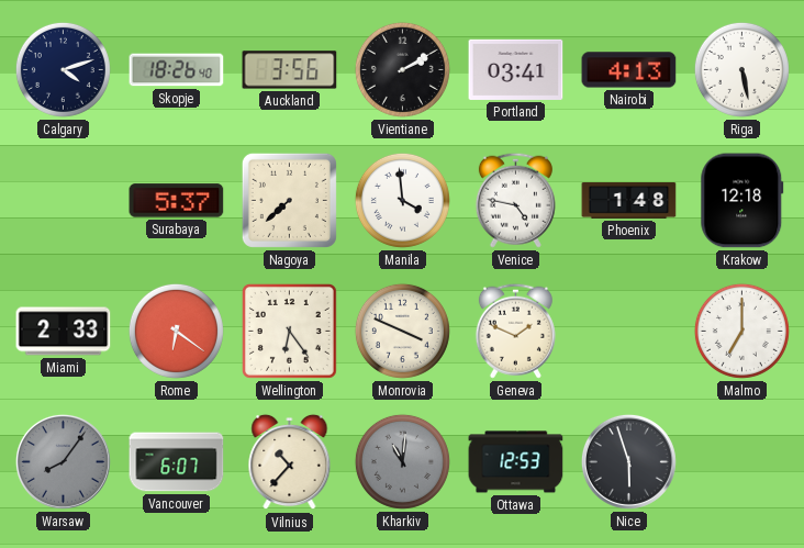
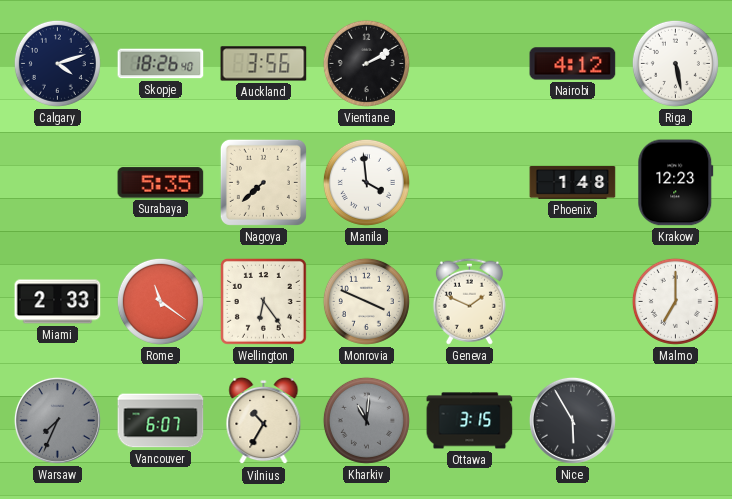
Portland: 03:41 -> none (516, 69)
Nairobi: 4:13 -> 4:12 (573, 64)
Surabaya: 5:37 -> 5:35 (161, 183)
Venice: 4:47 -> none (515, 200)
Krakow: 12:18 -> 12:23 (676, 183)
Rome: 6:21 -> 11:21 (160, 301)
Warsaw: 8:06 -> 7:34 (57, 420)
Vilnius: 10:37 -> 10:35 (264, 421)
Ottawa: 12:53 -> 3:15 (470, 421)
Nice: 5:57 -> 5:55 (572, 420)
